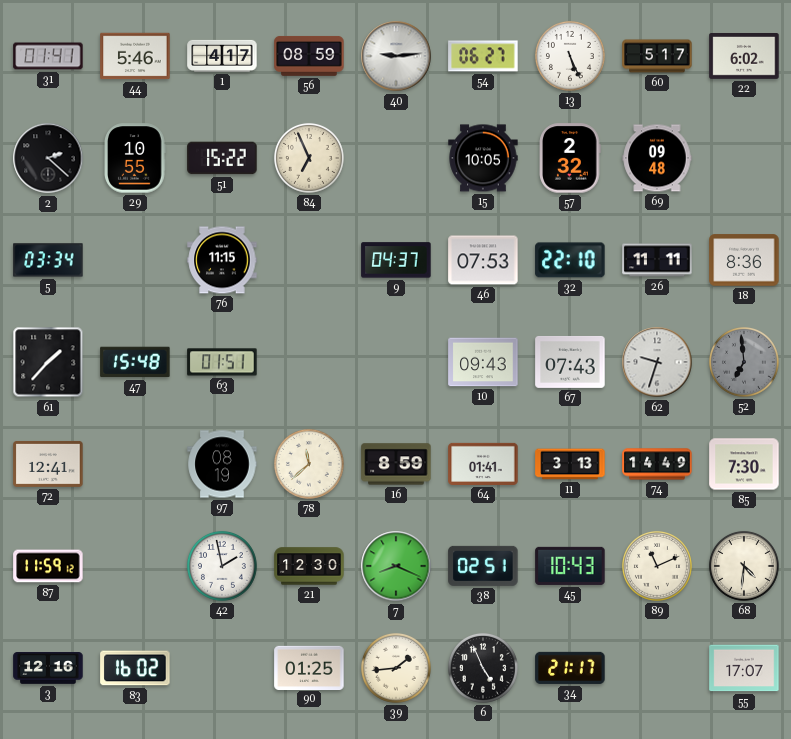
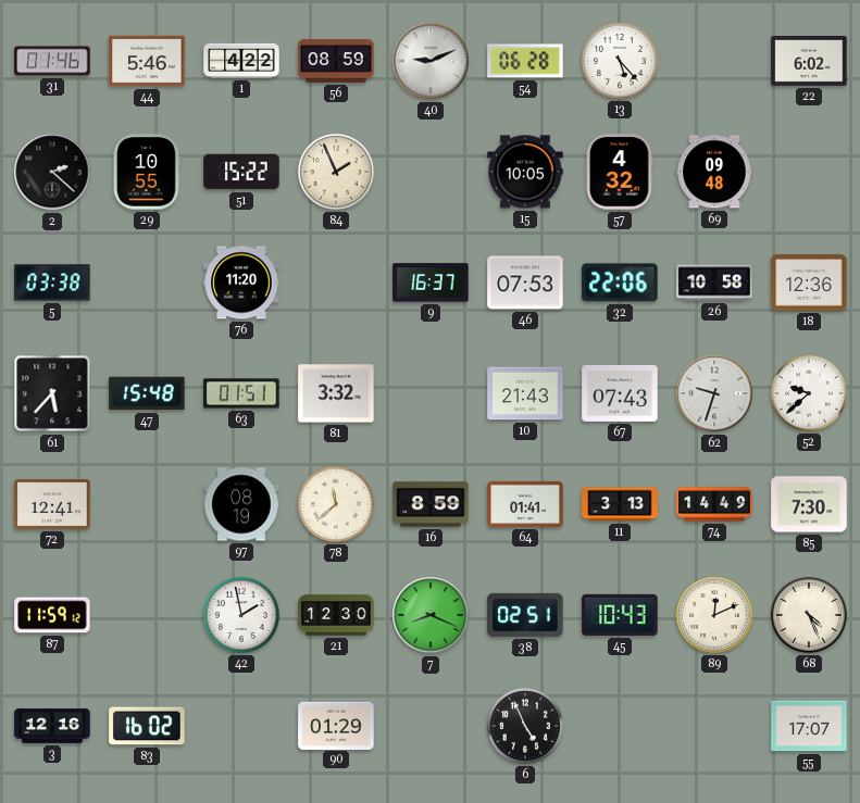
31: 01:41 -> 01:46 (52, 61)
1: 4:17 -> 4:22 (241, 61)
40: 9:14 -> 9:11 (431, 61)
54: 06:27 -> 06:28 (525, 61)
13: 5:26 -> 5:23 (620, 61)
60: 5:17 -> none (657, 56)
84: 6:56 -> 1:56 (336, 172)
57: 2:32 -> 4:32 (620, 172)
5: 03:34 -> 03:38 (52, 283)
76: 11:15 -> 11:20 (241, 283)
9: 04:37 -> 16:37 (431, 283)
32: 22:10 -> 22:06 (620, 283)
26: 11:11 -> 10:58 (714, 283)
18: 8:36 -> 12:36 (809, 283)
61: 1:37 -> 5:37 (52, 393)
81: none -> 3:32 (336, 393)
10: 09:43 -> 21:43 (525, 393)
52: 6:59 -> 9:38 (809, 393)
52 dial: grey -> white (809, 393)
89: 11:11 -> 12:11 (714, 615)
68: 4:31 -> 4:26 (809, 615)
90: 01:25 -> 01:29 (336, 725)
39: 1:44 -> none (396, 668)
34: 21:17 -> none (570, 668)
